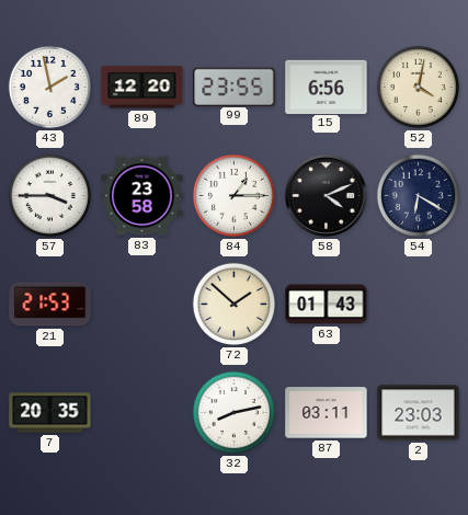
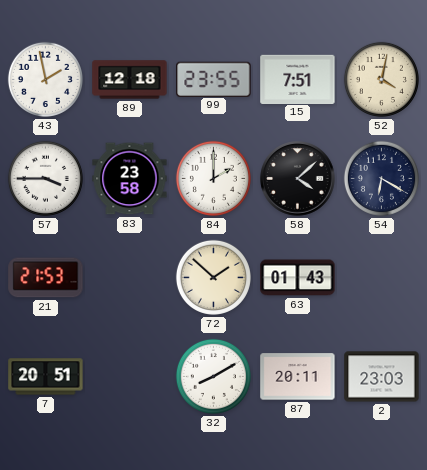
89: 12:20 -> 12:18 (130, 80)
15: 6:56 -> 7:51 (298, 79)
84: 1:15 -> 2:00 (213, 178)
58: 4:11 -> 4:08 (298, 179)
7: 20:35 -> 20:51 (46, 377)
32: 8:13 -> 8:10 (213, 376)
87: 03:11 -> 20:11 (298, 377)
